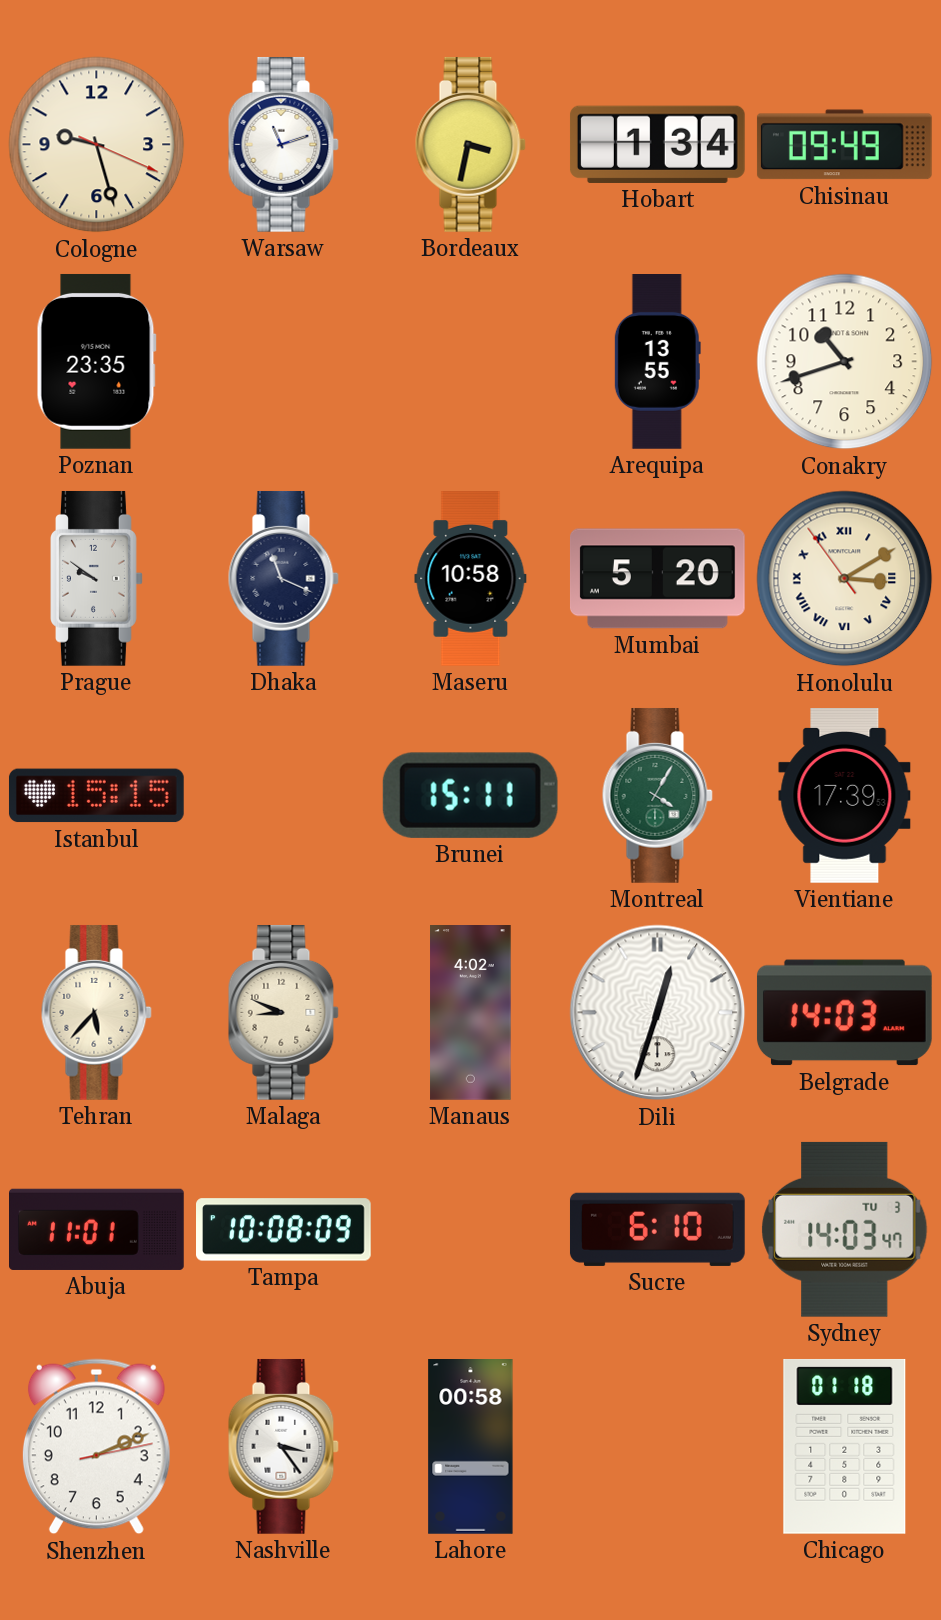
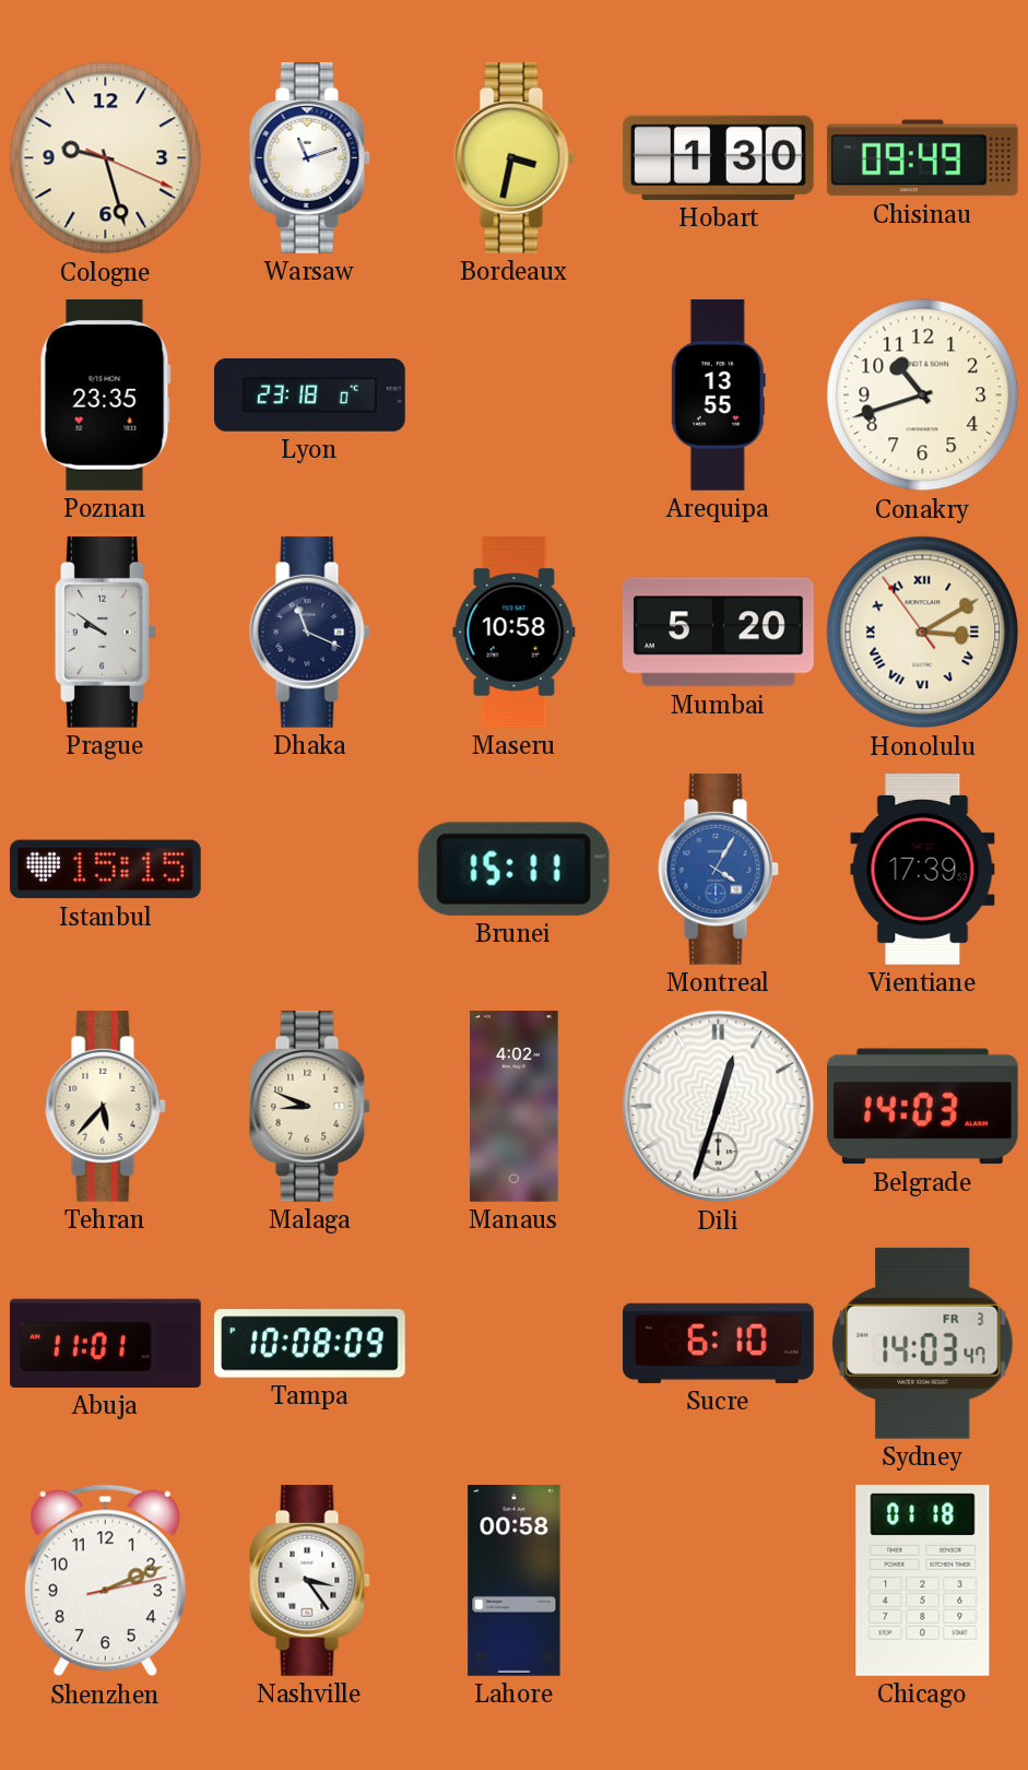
Hobart: 1:34 -> 1:30 (718, 157)
Lyon: none -> 23:18 (310, 396)
Montreal dial: green -> blue (718, 869)
Sydney date: TU 3 -> FR 3 (923, 1343)
